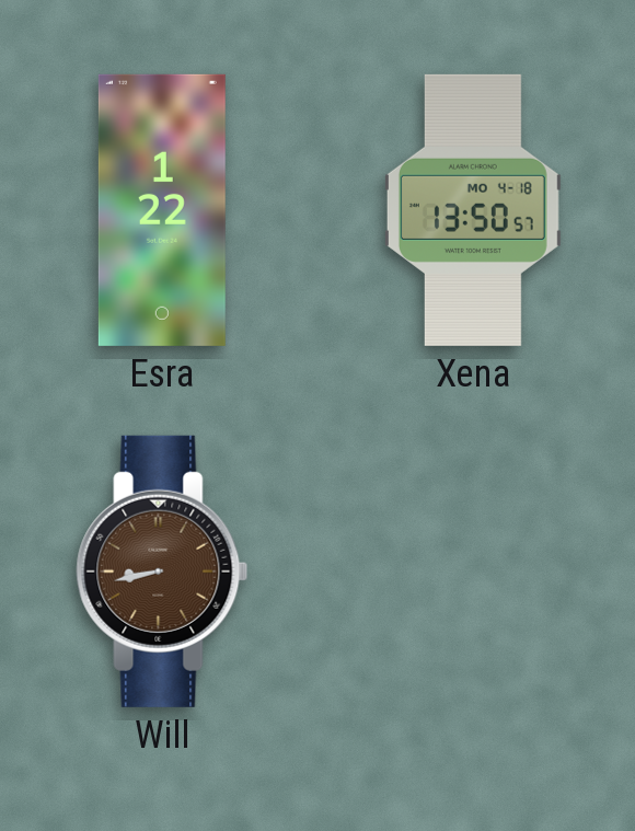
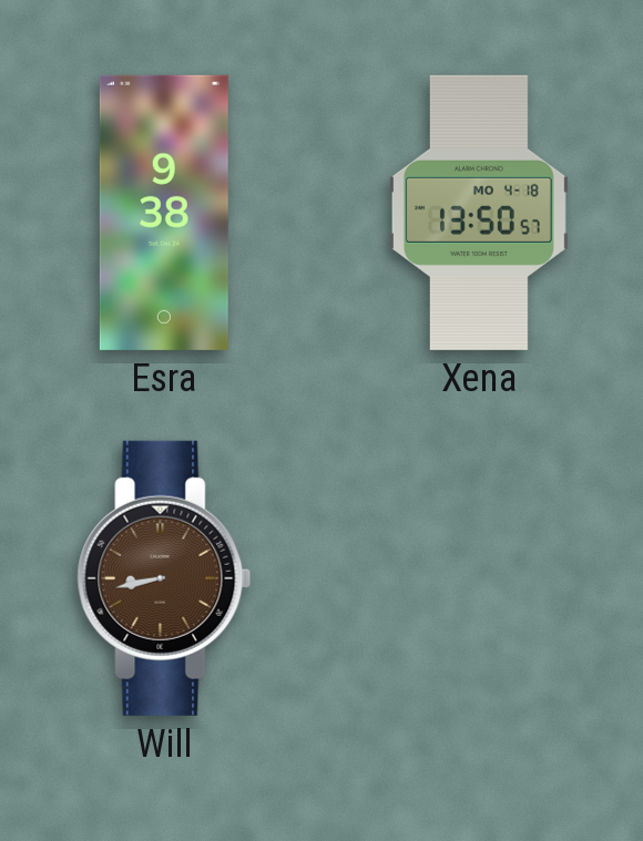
Esra: 1:22 -> 9:38 (164, 213)
